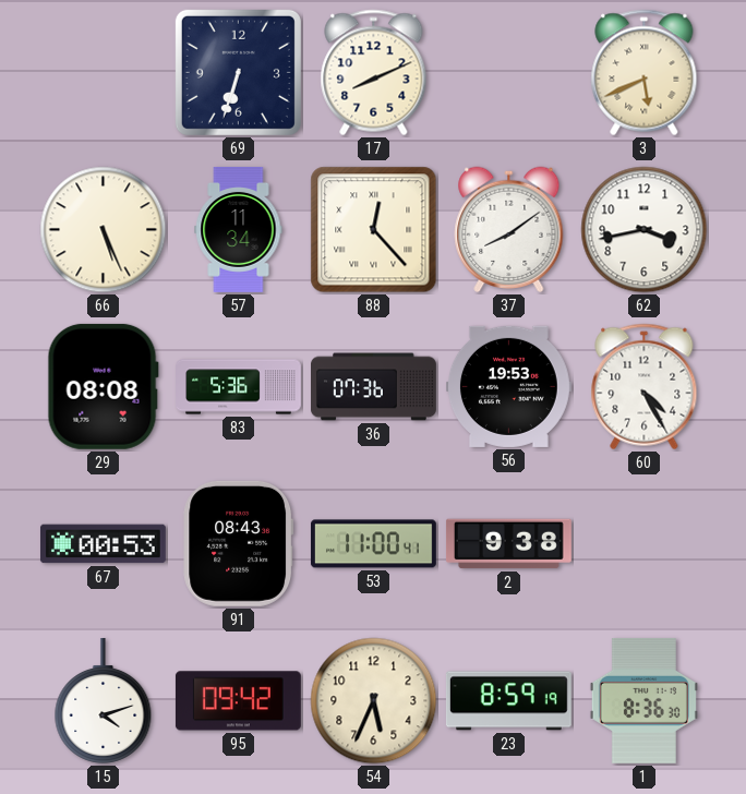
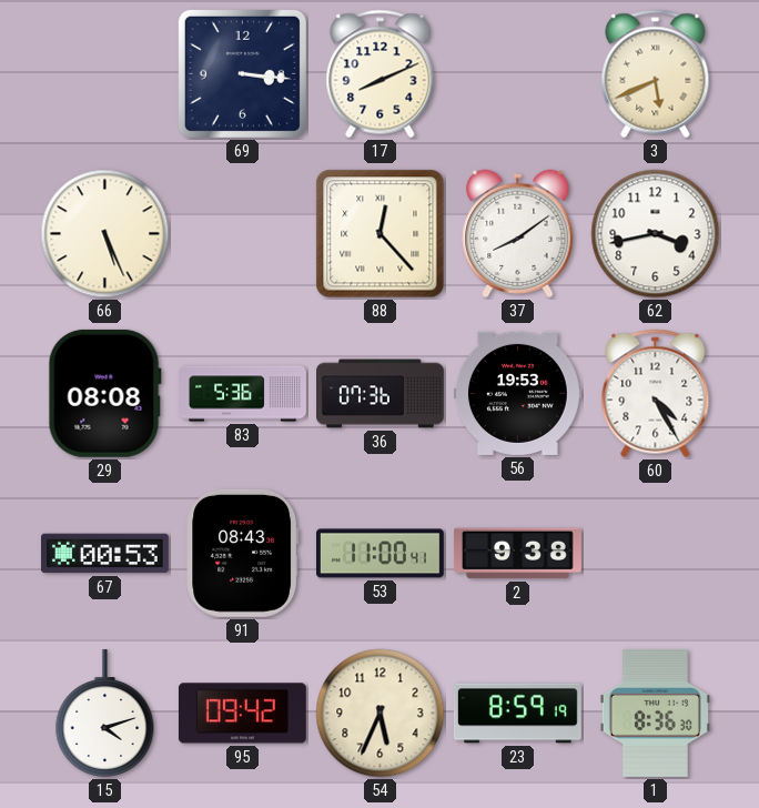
69: 6:33 -> 3:16 (242, 73)
57: 11:34 -> none (239, 229)
